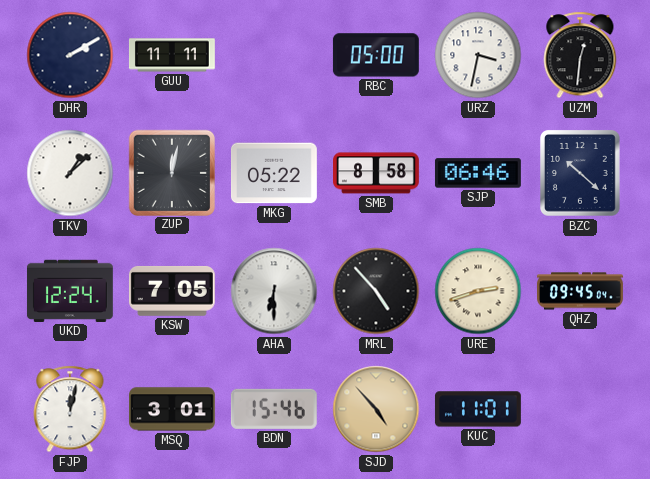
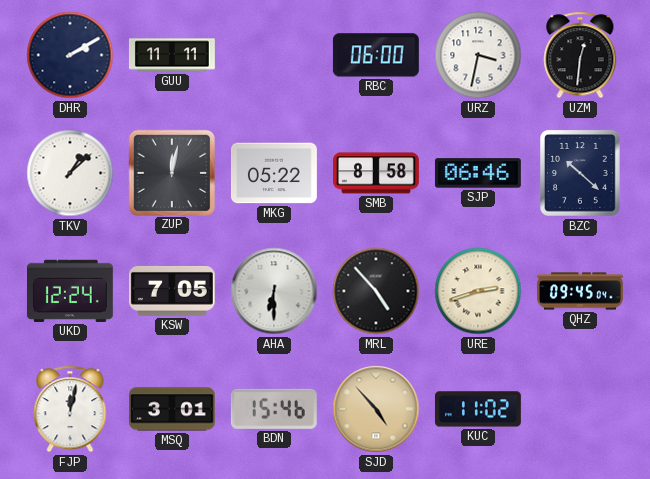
RBC: 05:00 -> 06:00 (376, 55)
KUC: 11:01 -> 11:02 (478, 409)
